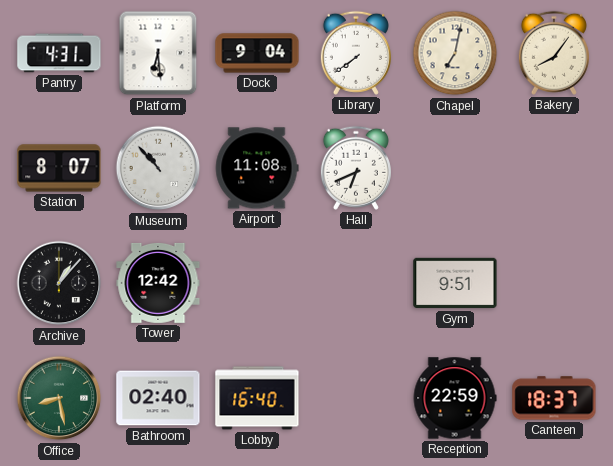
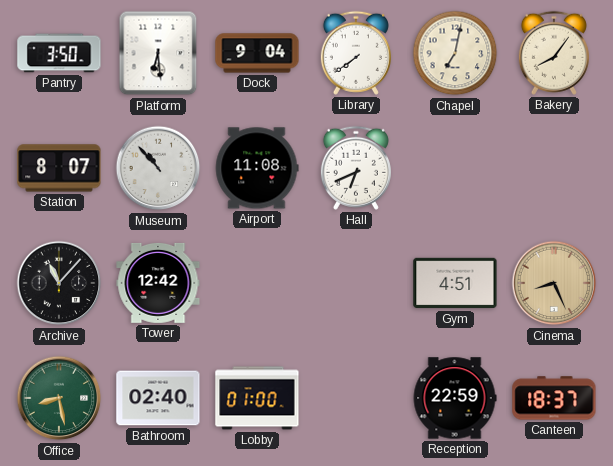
Pantry: 4:31 -> 3:50 (59, 53)
Archive: 1:07 -> 11:07 (59, 283)
Gym: 9:51 -> 4:51 (455, 283)
Cinema: none -> 8:26 (554, 283)
Lobby: 16:40 -> 01:00 (257, 398)
